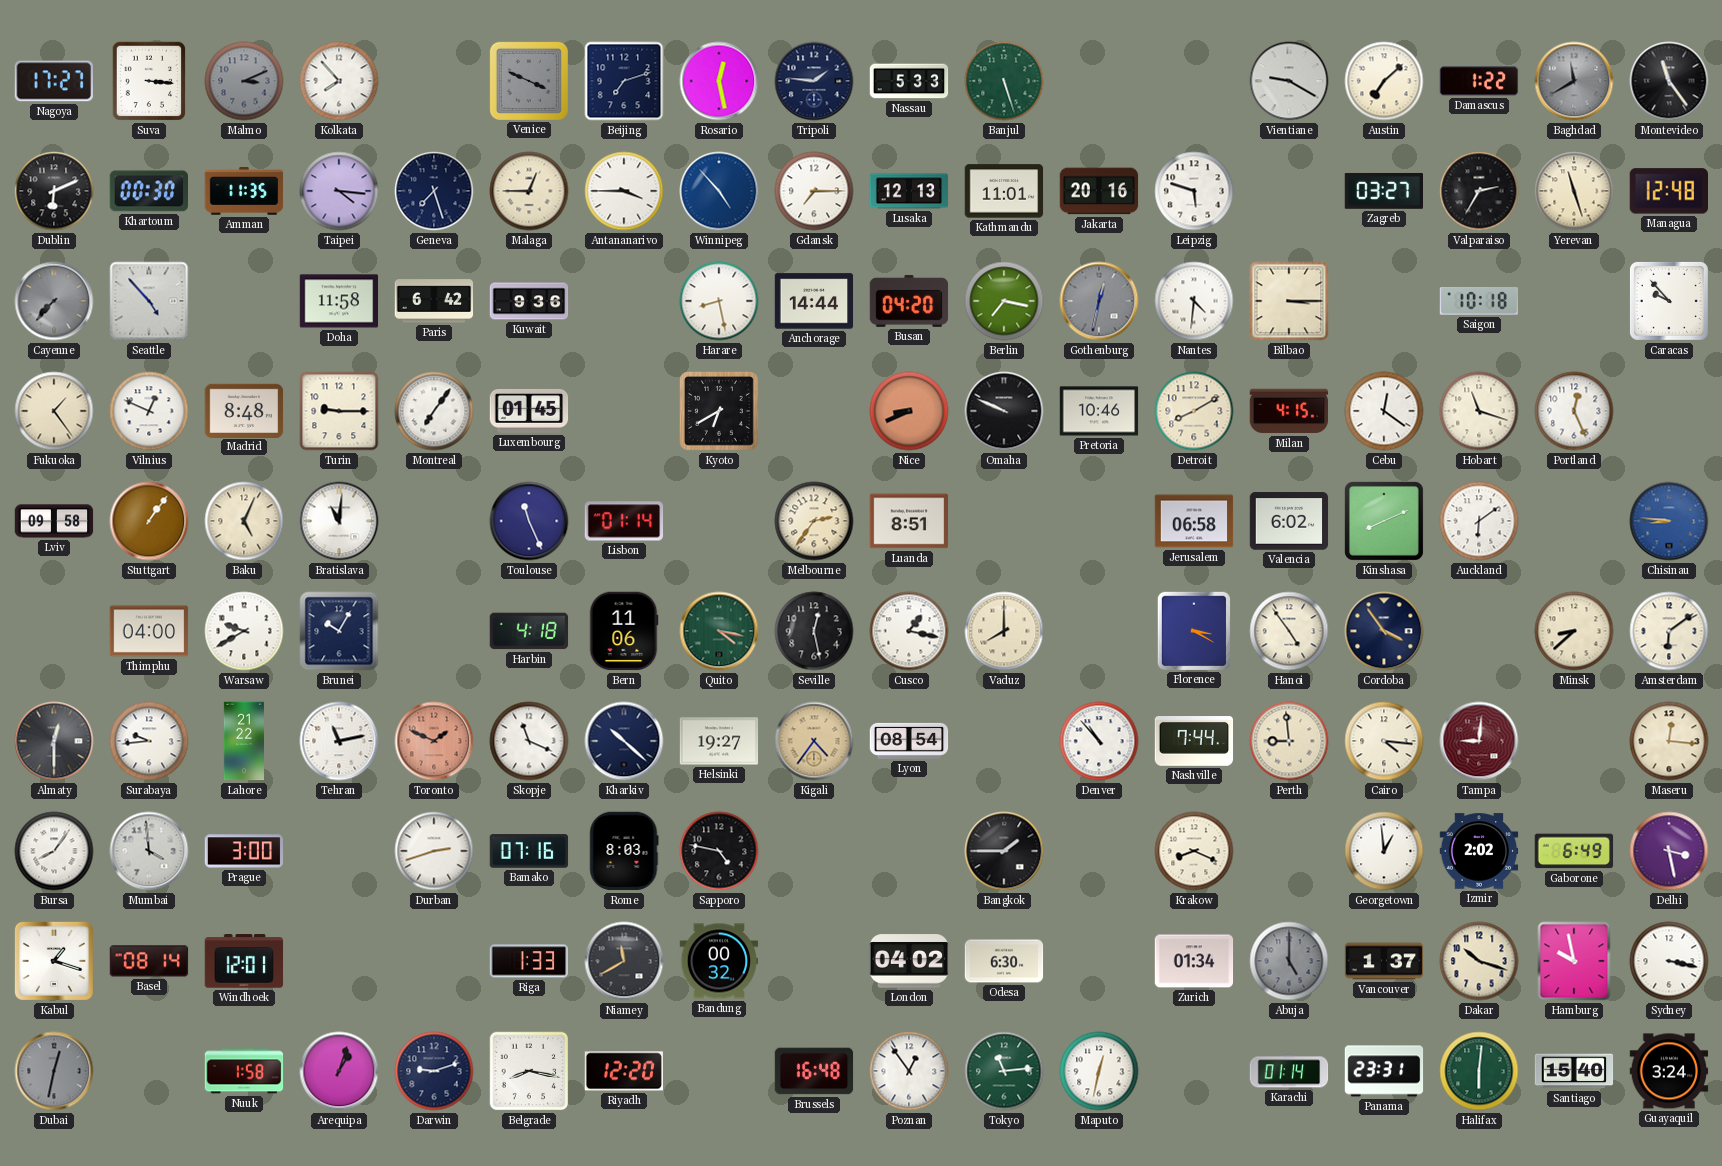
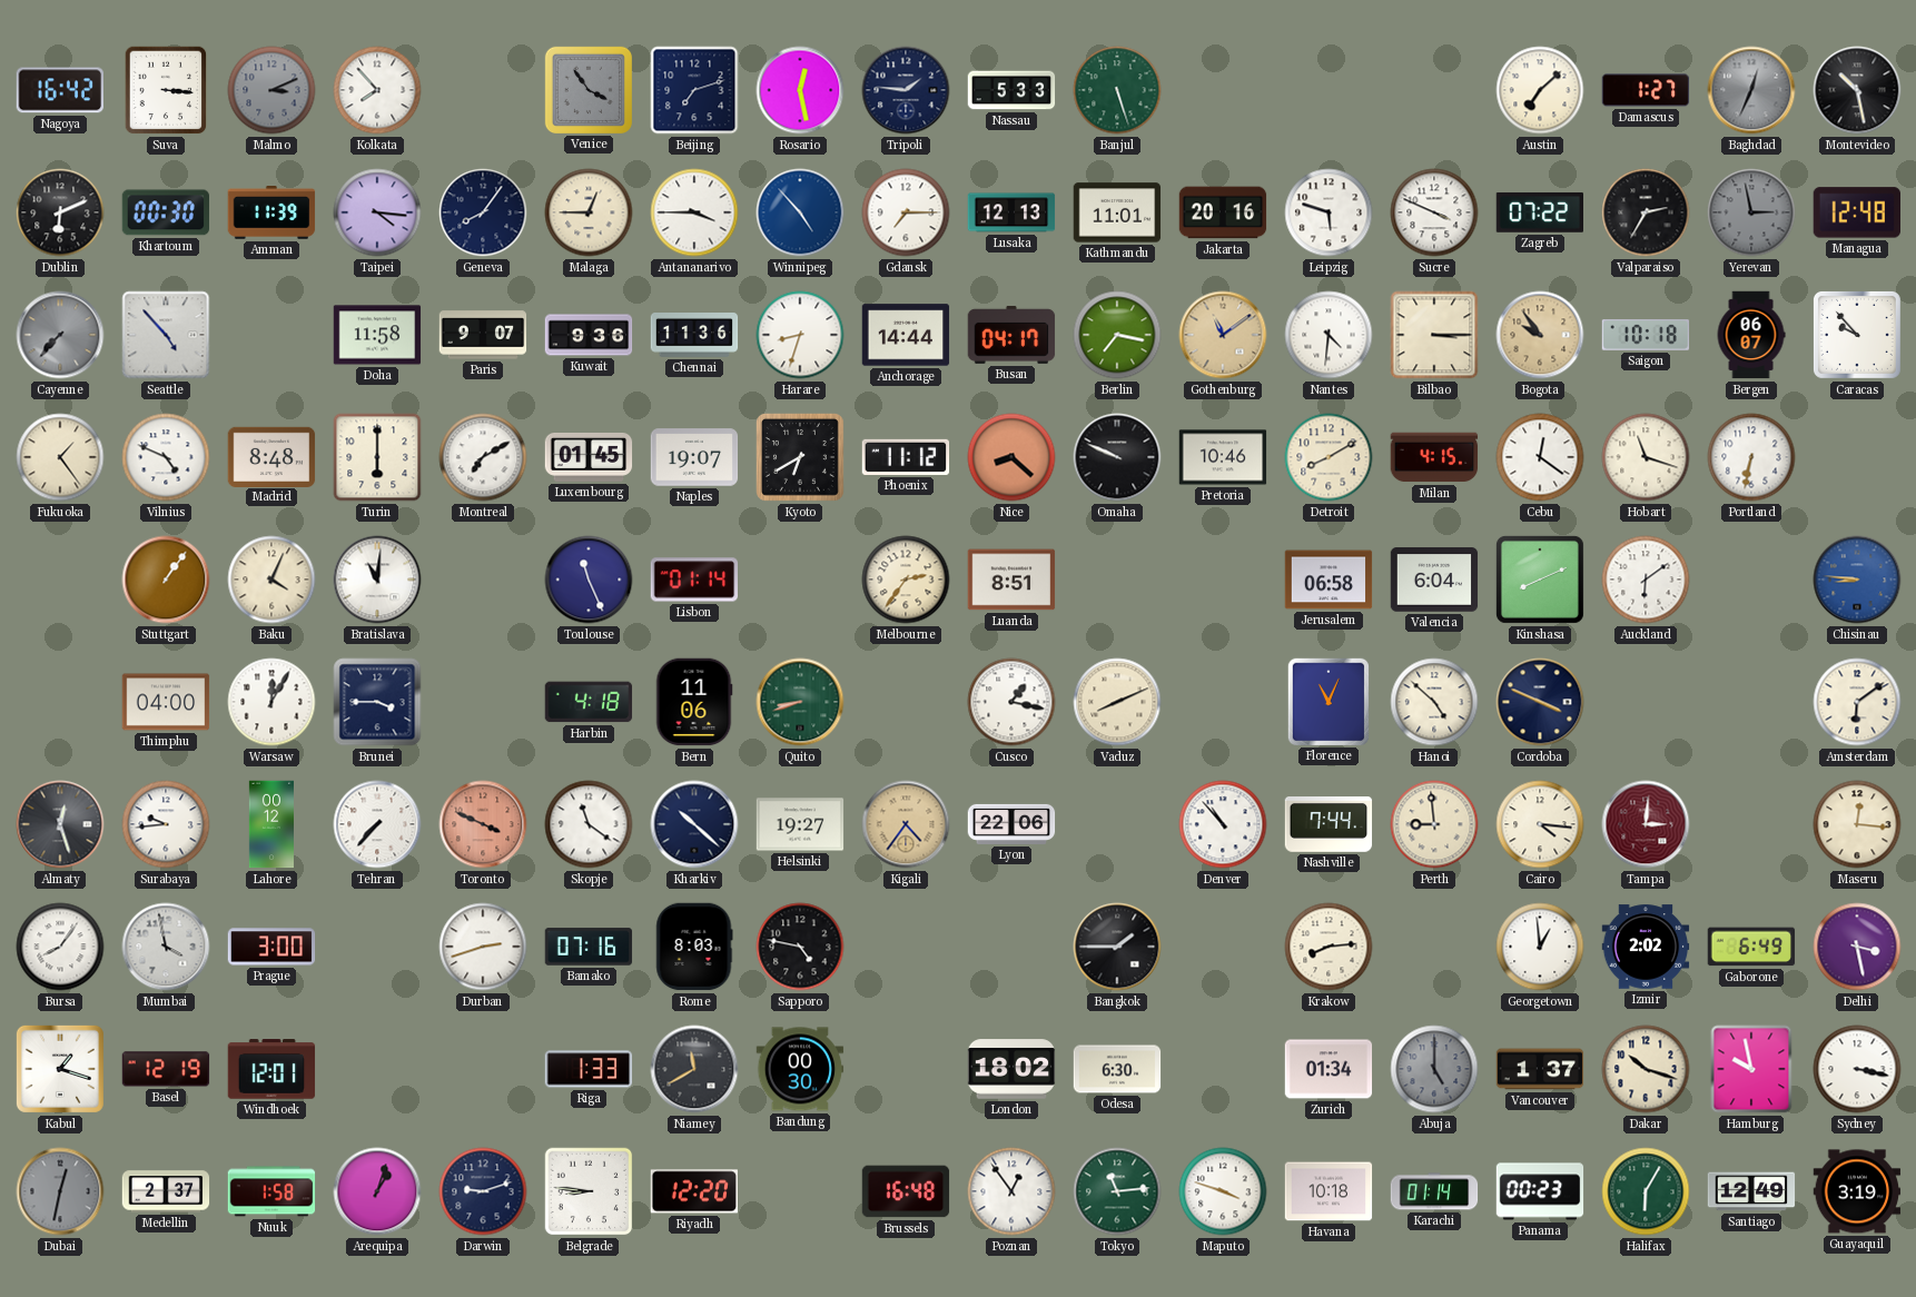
Nagoya: 17:27 -> 16:42 (59, 90)
Venice: 3:49 -> 3:54 (587, 89)
Vientiane: 9:20 -> none (1289, 81)
Damascus: 1:22 -> 1:27 (1646, 90)
Baghdad: 11:40 -> 12:34 (1751, 90)
Montevideo: 11:24 -> 10:28 (1857, 90)
Amman: 11:35 -> 11:39 (271, 214)
Geneva: 7:27 -> 8:06 (483, 212)
Sucre: none -> 3:49 (1434, 212)
Zagreb: 03:27 -> 07:22 (1540, 212)
Yerevan: 11:27 -> 2:58 (1751, 212)
Yerevan dial: cream -> grey (1751, 212)
Paris: 6:42 -> 9:07 (483, 335)
Chennai: none -> 11:36 (694, 336)
Harare: 8:28 -> 8:33 (800, 335)
Busan: 04:20 -> 04:17 (1011, 335)
Gothenburg: 12:32 -> 11:09 (1223, 335)
Gothenburg dial: grey -> champagne (1223, 335)
Bogota: none -> 9:54 (1540, 335)
Bergen: none -> 06:07 (1751, 335)
Vilnius: 12:49 -> 4:49 (166, 457)
Turin: 9:15 -> 6:00 (377, 457)
Montreal: 7:06 -> 7:10 (483, 457)
Naples: none -> 19:07 (694, 457)
Phoenix: none -> 11:12 (906, 457)
Nice: 8:41 -> 8:22 (1011, 457)
Portland: 12:26 -> 6:32 (1751, 457)
Lviv: 09:58 -> none (54, 521)
Baku: 5:04 -> 4:04 (271, 580)
Valencia: 6:02 -> 6:04 (1434, 580)
Warsaw: 9:40 -> 12:05 (271, 702)
Brunei: 10:05 -> 3:45 (377, 702)
Quito: 4:17 -> 8:42 (800, 702)
Seville: 12:28 -> none (814, 631)
Vaduz: 8:00 -> 8:11 (1117, 702)
Florence: 3:20 -> 11:04 (1327, 701)
Hanoi: 4:54 -> 4:52 (1434, 702)
Cordoba: 3:54 -> 3:49 (1540, 702)
Minsk: 8:38 -> none (1574, 631)
Almaty: 12:30 -> 12:27 (60, 824)
Lahore: 21:22 -> 00:12 (270, 824)
Tehran: 11:13 -> 7:37 (377, 824)
Toronto: 1:49 -> 3:49 (483, 824)
Skopje: 11:19 -> 11:21 (589, 824)
Lyon: 08:54 -> 22:06 (1011, 824)
Tampa: 9:01 -> 3:01 (1646, 824)
Mumbai: 3:59 -> 3:58 (166, 947)
Krakow: 8:19 -> 8:14 (1329, 947)
Basel: 08:14 -> 12:19 (166, 1069)
Bandung: 00:32 -> 00:30 (800, 1069)
London: 04:02 -> 18:02 (1011, 1069)
Medellin: none -> 2:37 (166, 1191)
Belgrade: 8:17 -> 8:46 (589, 1191)
Maputo: 12:32 -> 3:48 (1223, 1191)
Havana: none -> 10:18 (1329, 1191)
Panama: 23:31 -> 00:23 (1540, 1191)
Halifax: 6:01 -> 6:05 (1646, 1191)
Santiago: 15:40 -> 12:49 (1751, 1191)
Guayaquil: 3:24 -> 3:19 (1857, 1191)
